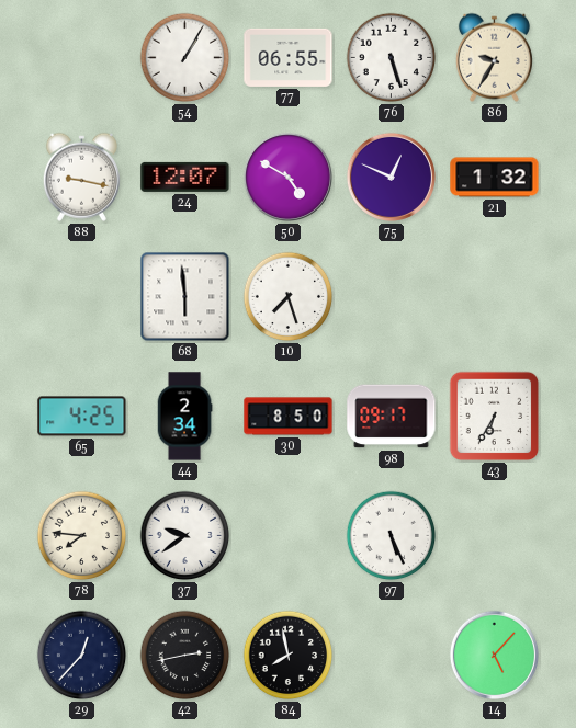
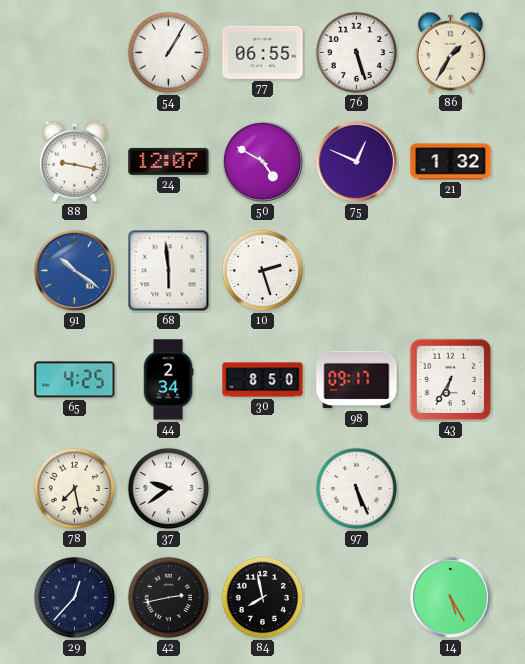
86: 9:35 -> 1:35 (450, 52)
91: none -> 10:21 (74, 270)
10: 7:27 -> 2:27 (263, 271)
78: 7:46 -> 7:28 (75, 489)
14: 5:07 -> 5:25 (450, 597)
